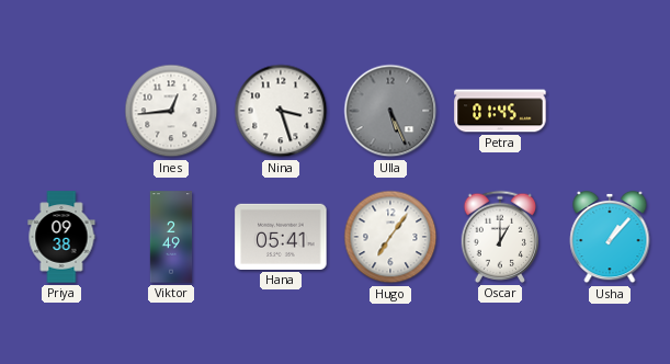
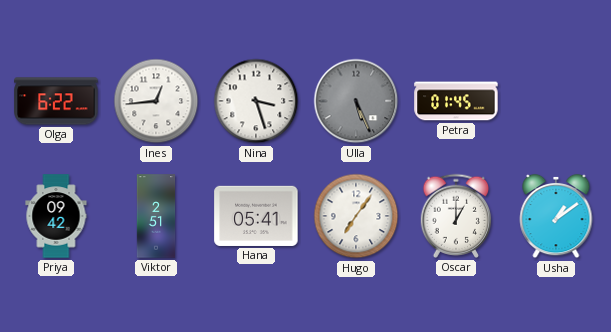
Olga: none -> 6:22 (56, 101)
Priya: 09:38 -> 09:42 (56, 216)
Viktor: 2:49 -> 2:51 (156, 216)
Usha: 1:07 -> 1:09 (556, 216)
